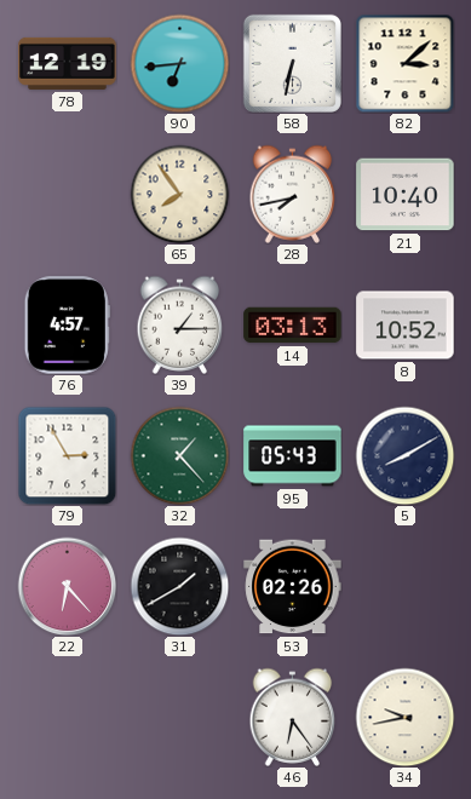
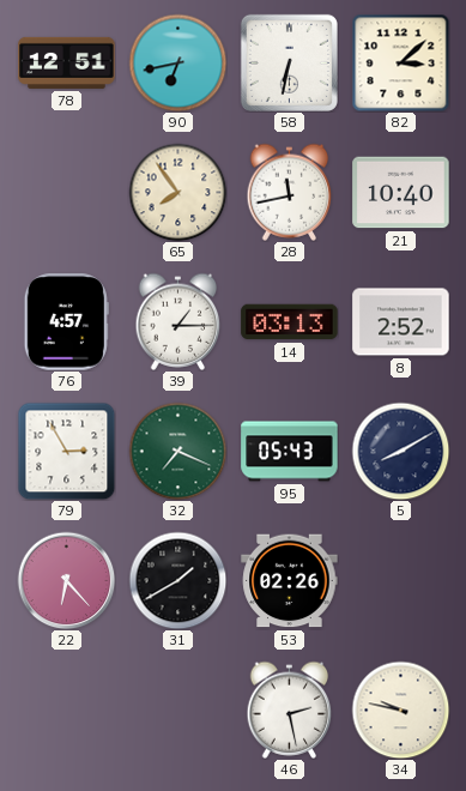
78: 12:19 -> 12:51 (67, 62)
90: 6:44 -> 6:43 (177, 62)
28: 7:43 -> 11:43 (290, 192)
8: 10:52 -> 2:52 (401, 322)
32: 1:23 -> 7:19 (177, 451)
46: 6:24 -> 2:28 (290, 710)
34: 9:43 -> 9:47 (400, 710)
